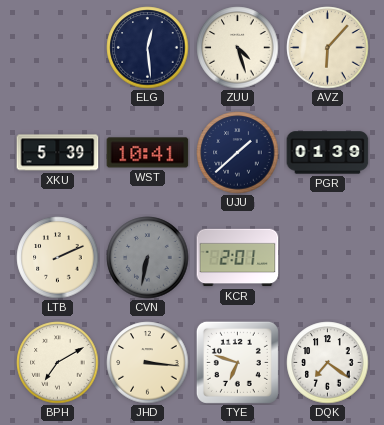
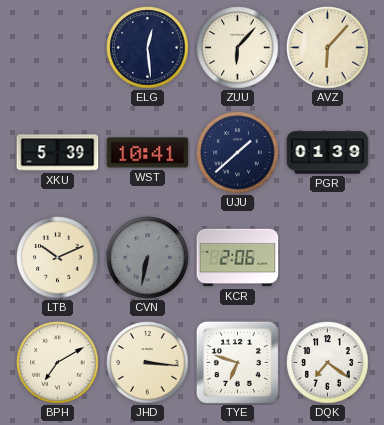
ZUU: 4:27 -> 6:07 (238, 48)
LTB: 2:11 -> 10:11 (58, 258)
KCR: 2:01 -> 2:06 (238, 258)
